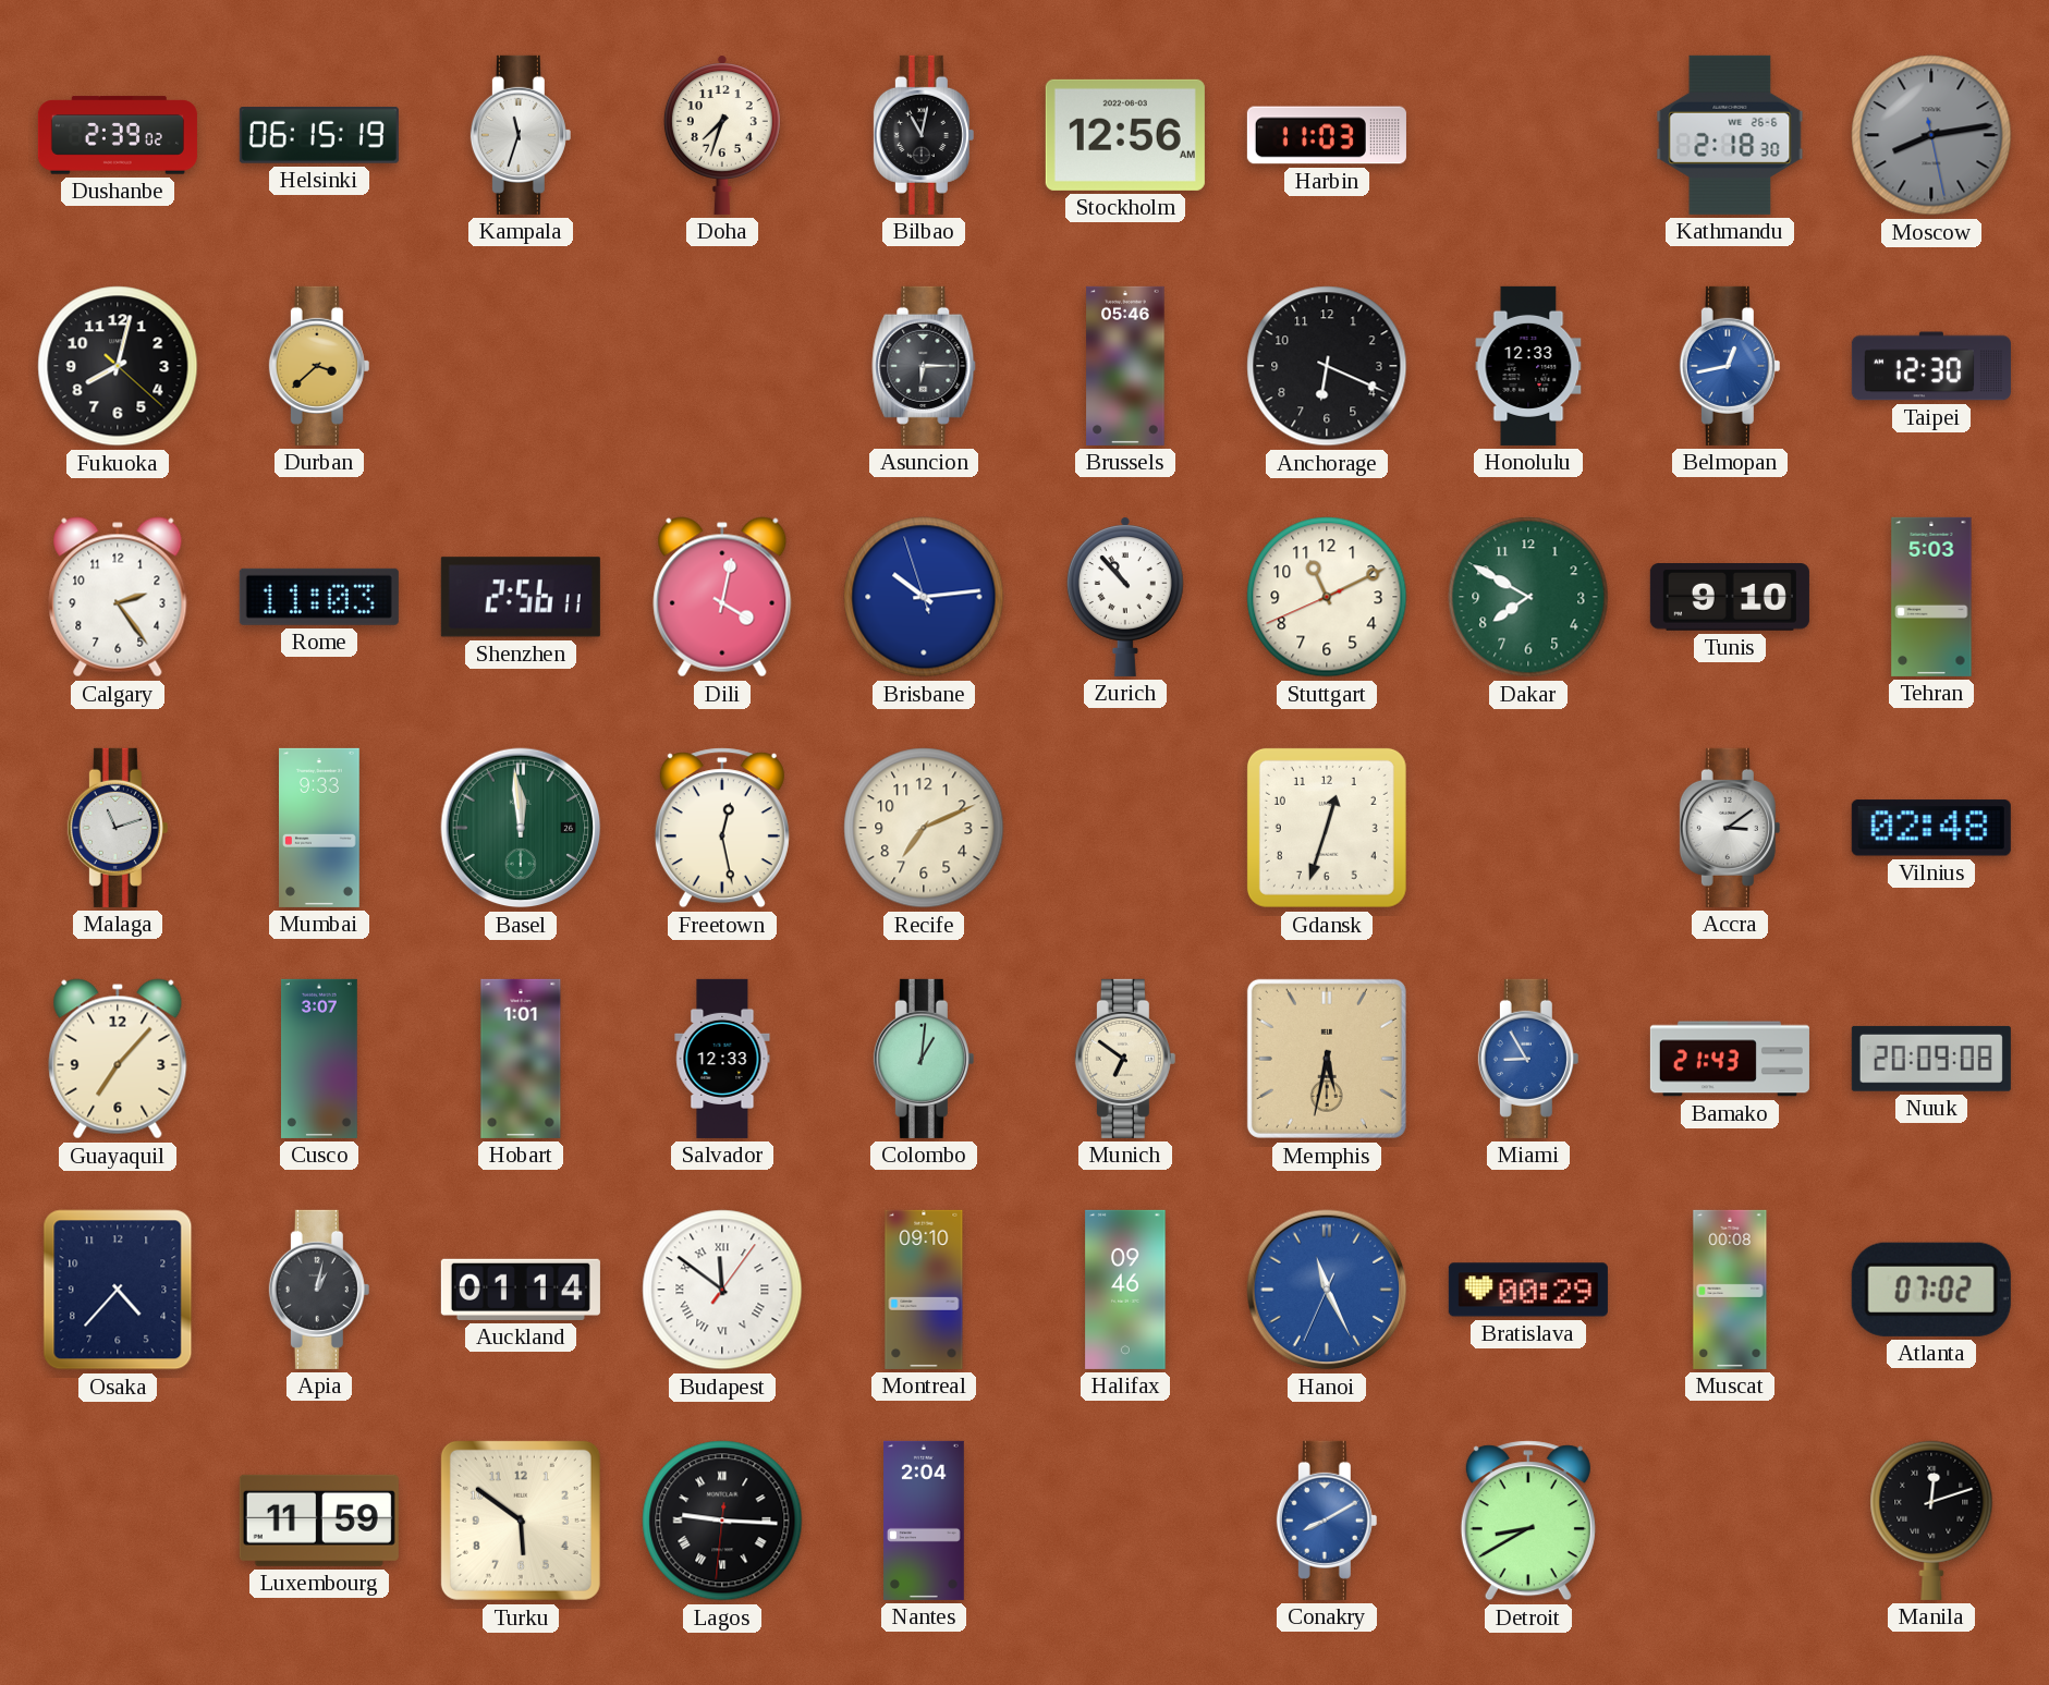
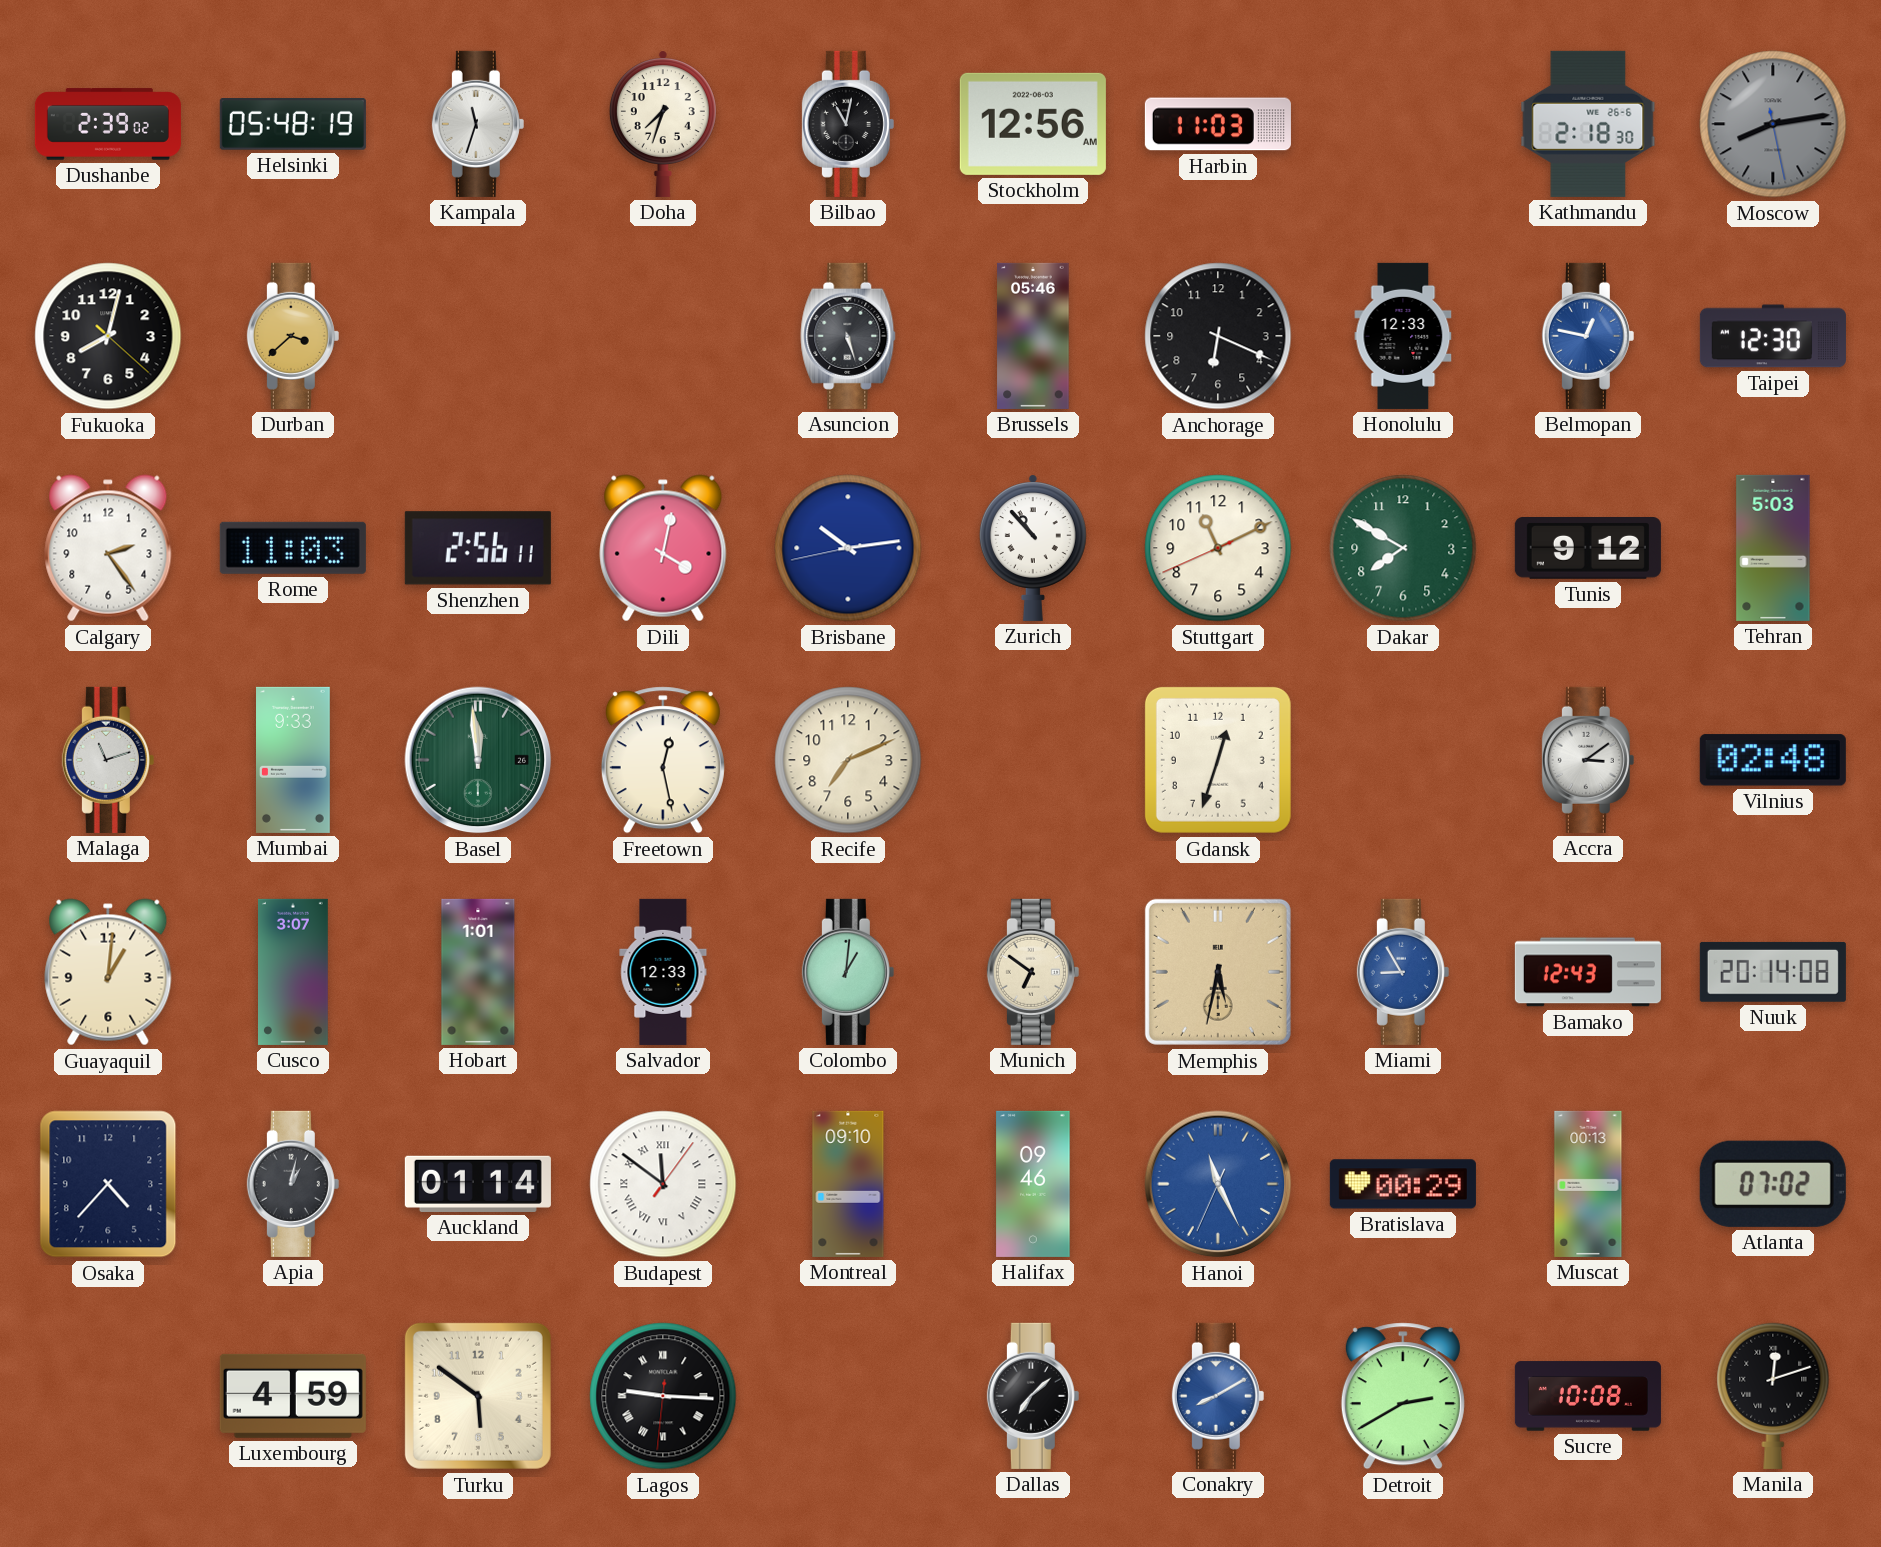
Helsinki: 06:15 -> 05:48 (293, 125)
Asuncion: 6:15 -> 5:27 (848, 336)
Belmopan: 12:43 -> 12:47 (1588, 336)
Brisbane: 10:13:57 -> 10:13:43 (848, 548)
Tunis: 9:10 -> 9:12 (1588, 549)
Guayaquil: 7:07 -> 1:01 (108, 972)
Bamako: 21:43 -> 12:43 (1588, 972)
Nuuk: 20:09 -> 20:14 (1773, 972)
Muscat: 00:08 -> 00:13 (1588, 1184)
Luxembourg: 11:59 -> 4:59 (293, 1396)
Nantes: 2:04 -> none (925, 1521)
Dallas: none -> 7:08 (1033, 1396)
Detroit: 8:40 -> 2:40 (1403, 1396)
Sucre: none -> 10:08 (1588, 1396)
